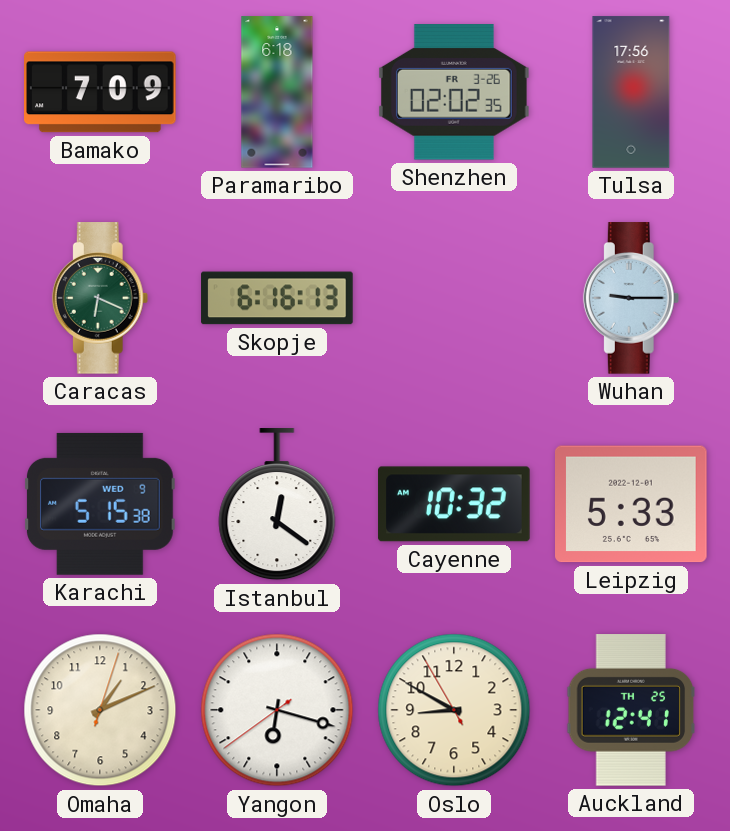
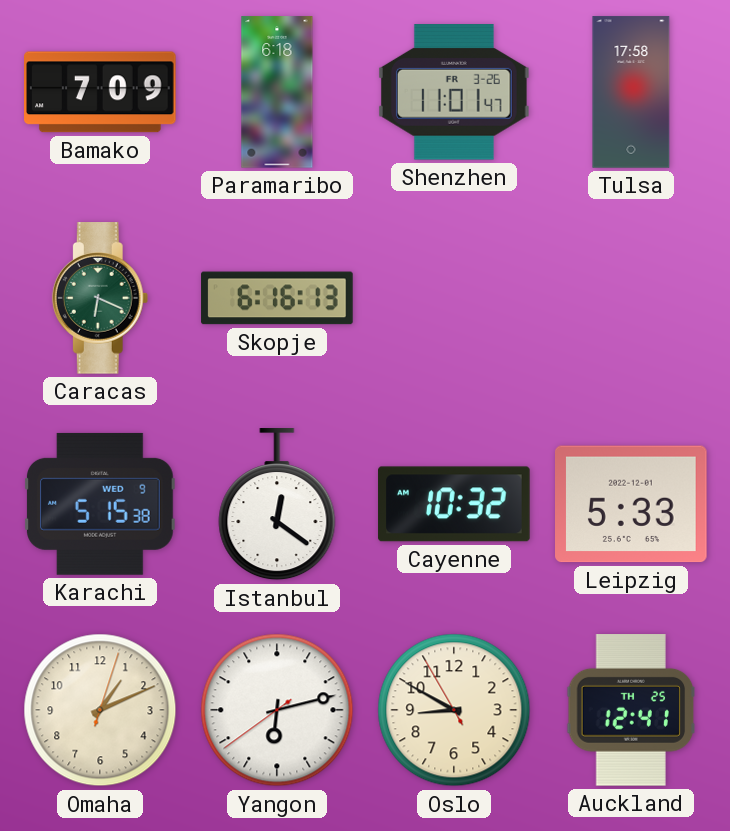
Shenzhen: 02:02 -> 11:01 (454, 92)
Tulsa: 17:56 -> 17:58 (631, 92)
Wuhan: 9:15 -> none (631, 298)
Yangon: 6:17 -> 6:12 (277, 710)
